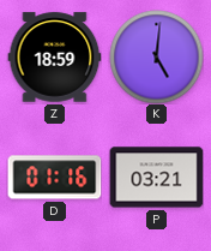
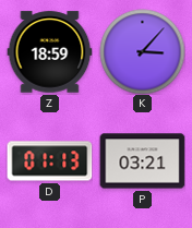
K: 5:01 -> 3:07 (142, 51)
D: 01:16 -> 01:13 (49, 161)
